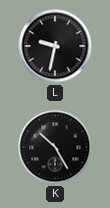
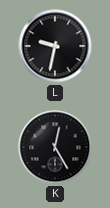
K: 10:25 -> 12:25 (55, 147)
